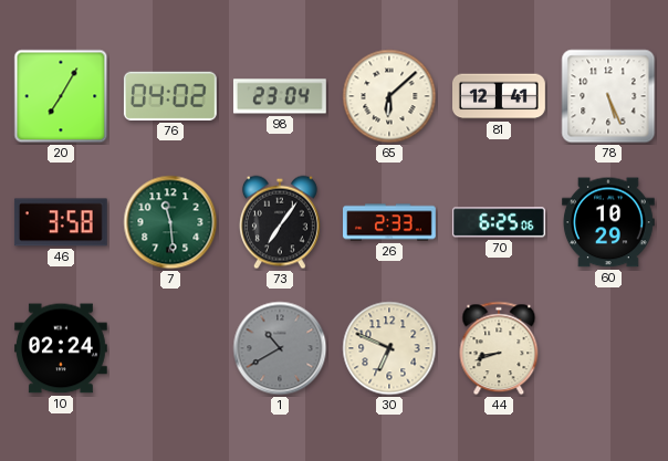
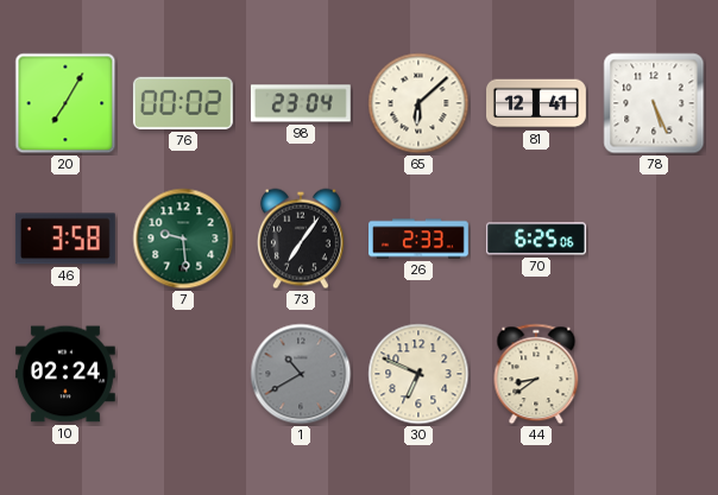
76: 04:02 -> 00:02 (183, 103)
7: 11:29 -> 9:29 (183, 239)
60: 10:29 -> none (608, 222)
44: 8:42 -> 8:39 (536, 374)
